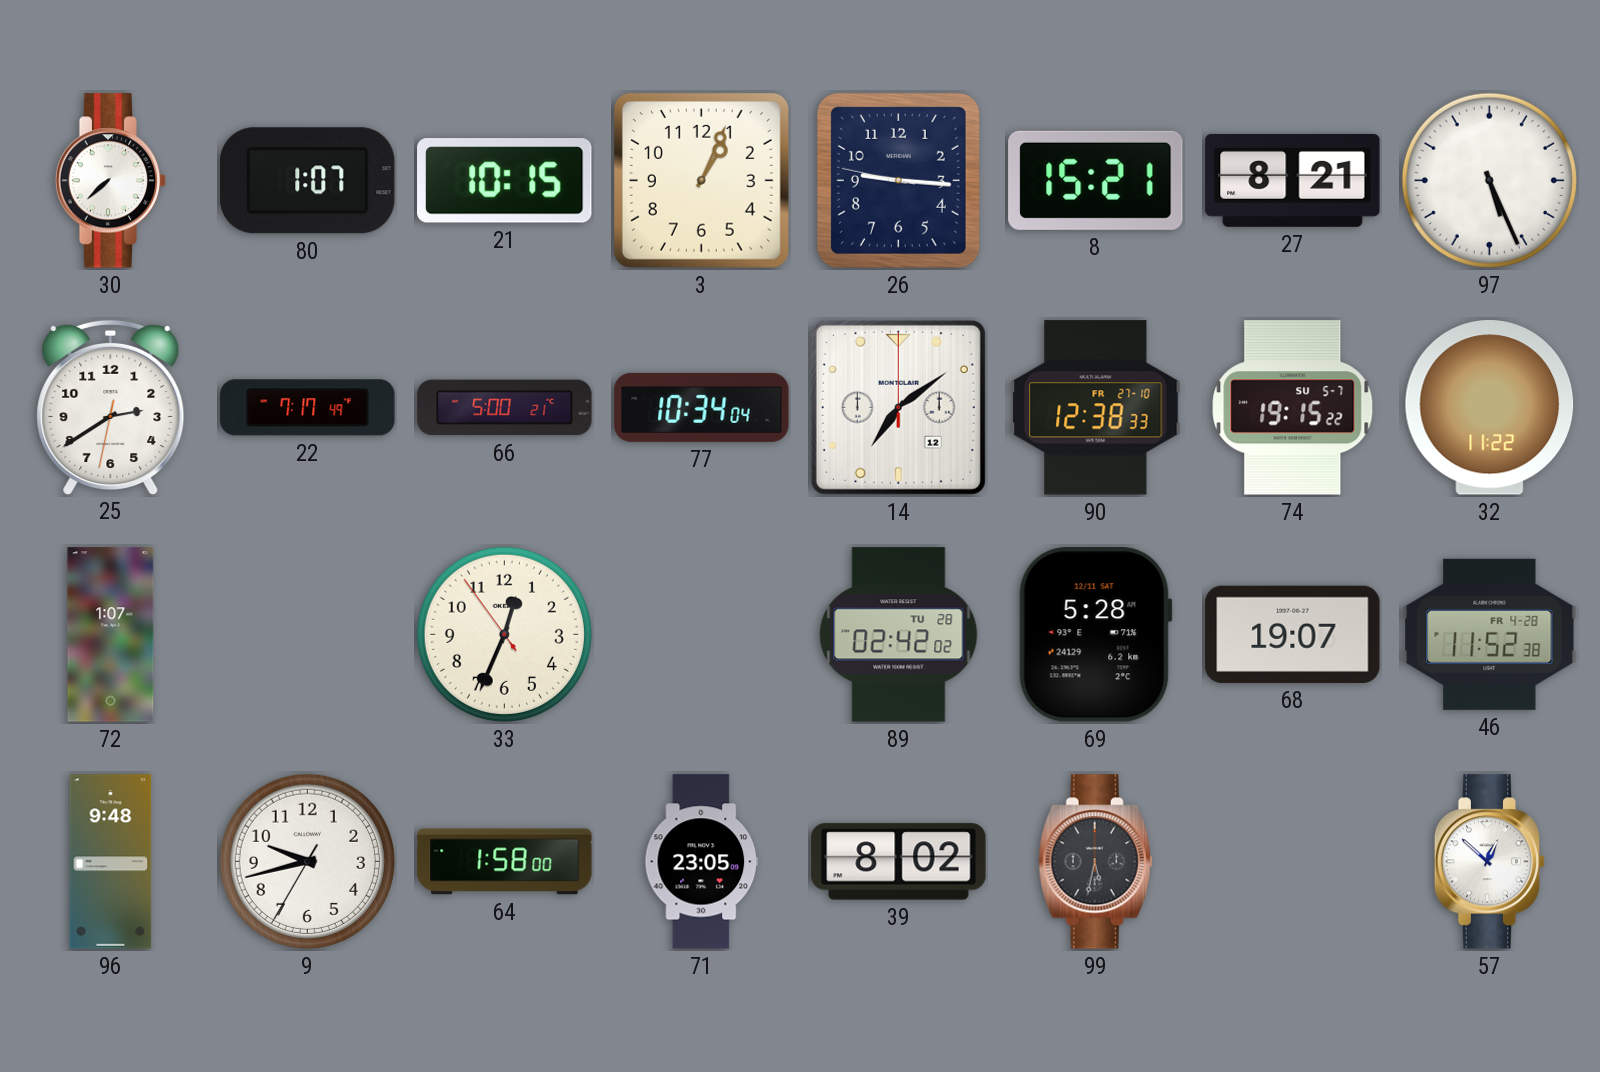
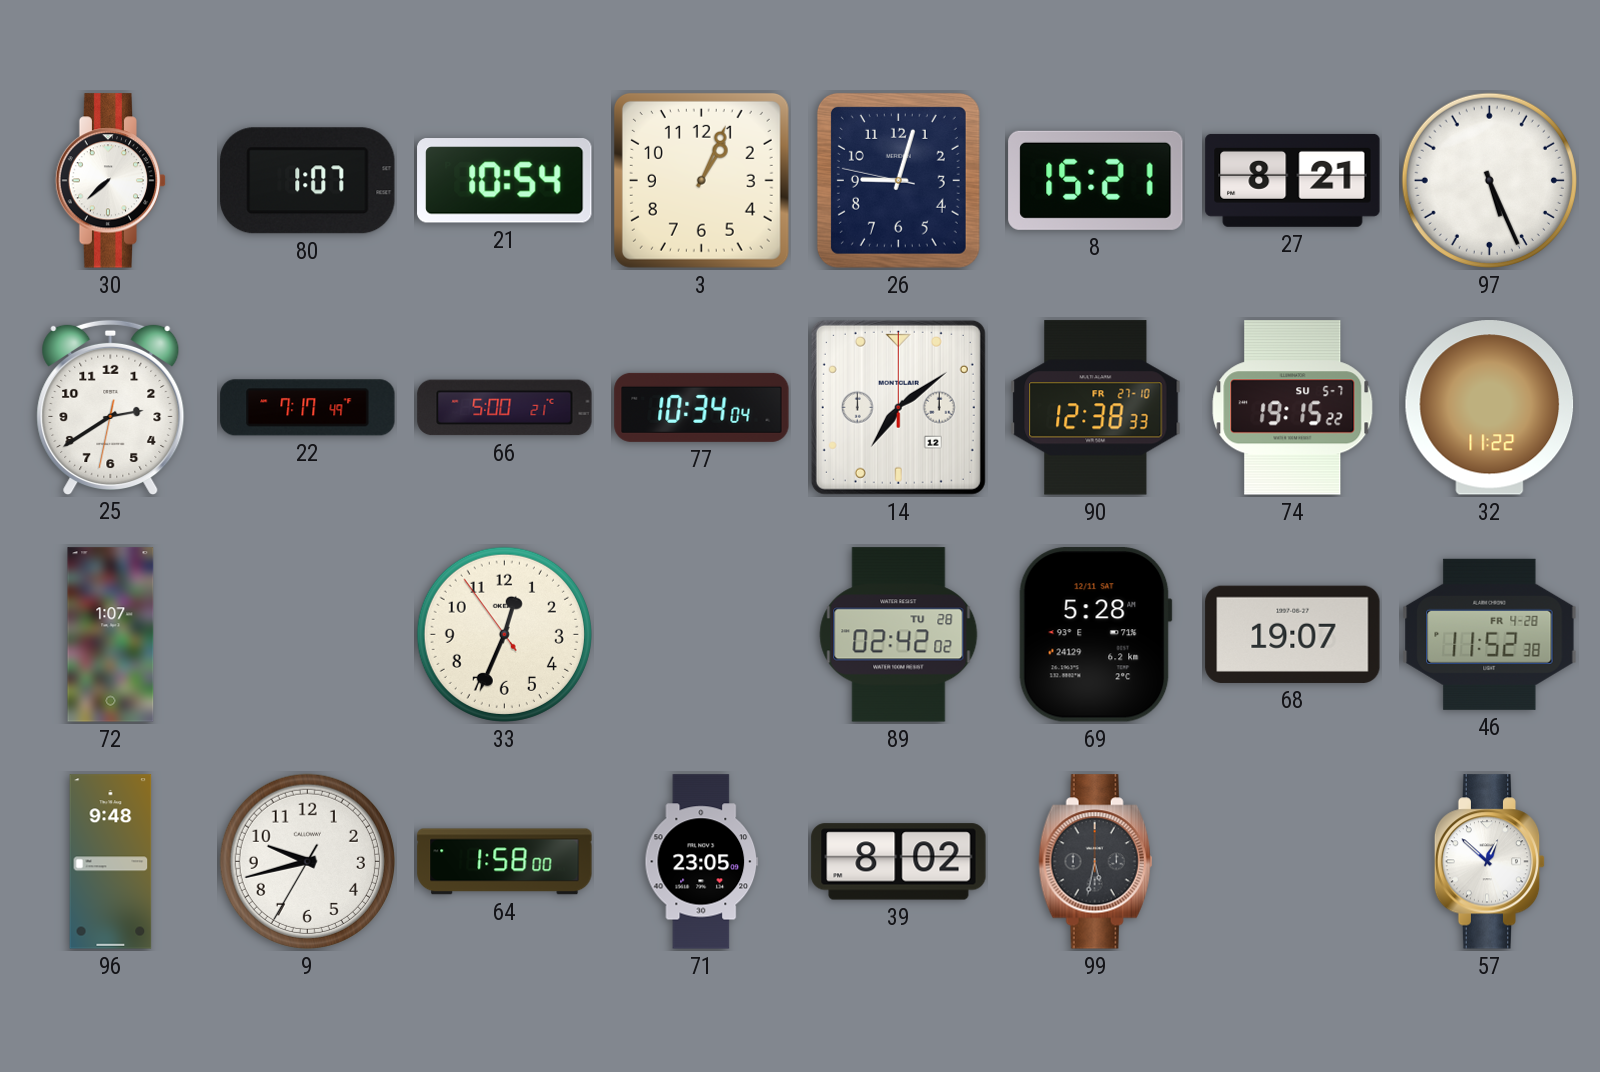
21: 10:15 -> 10:54 (505, 181)
26: 9:15 -> 9:02 (898, 180)
